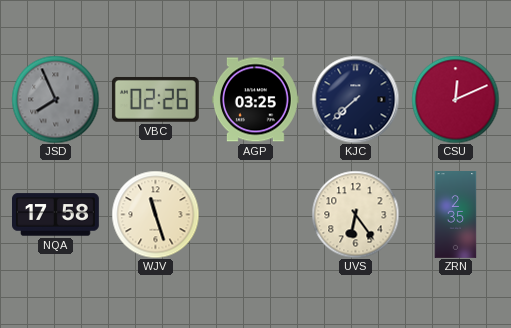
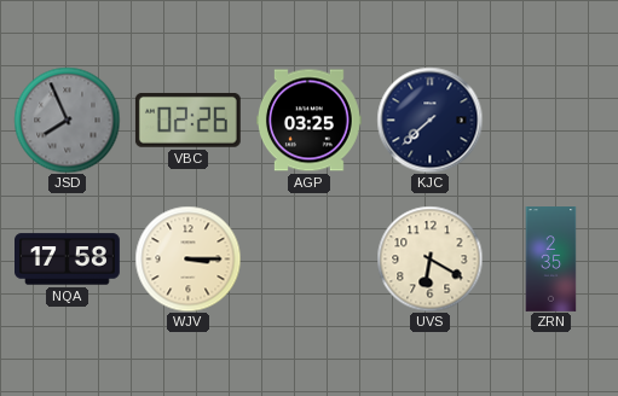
CSU: 12:11 -> none (455, 99)
WJV: 11:27 -> 3:15 (187, 258)
UVS: 6:24 -> 6:20 (429, 258)
